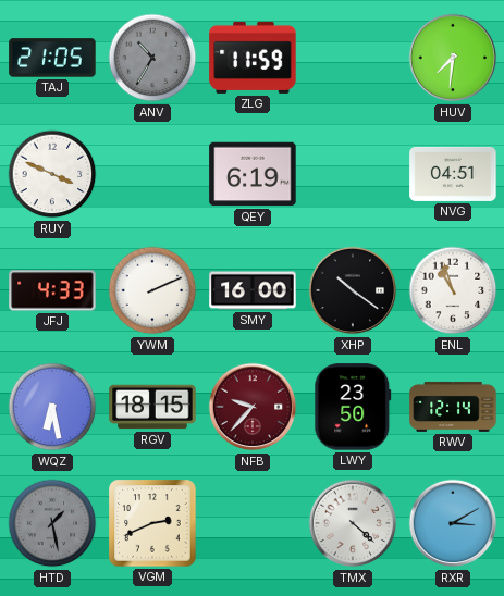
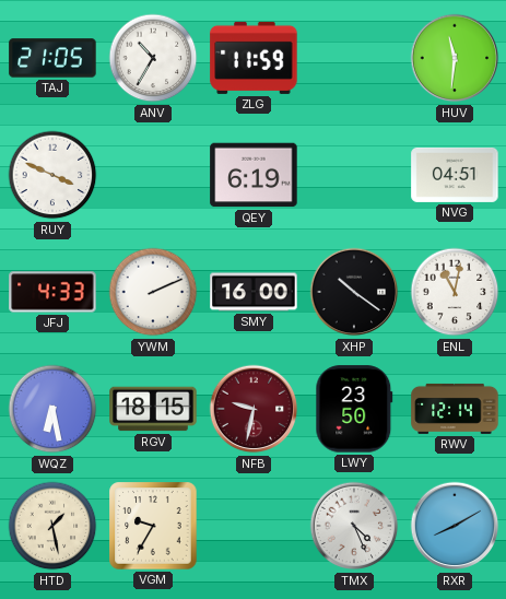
ANV dial: grey -> white (153, 58)
HUV: 7:31 -> 11:31 (455, 58)
ENL: 10:57 -> 11:02 (455, 292)
NFB: 9:37 -> 9:32 (254, 409)
HTD dial: grey -> cream (52, 526)
VGM: 2:41 -> 9:35 (153, 526)
TMX: 4:22 -> 4:26 (354, 526)
RXR: 3:10 -> 8:10 (455, 526)
